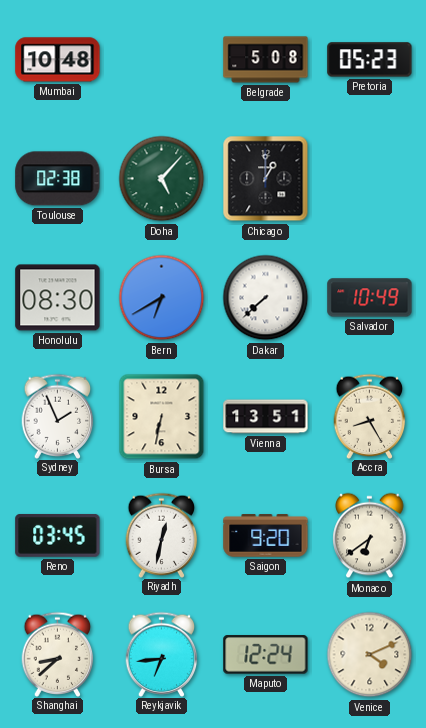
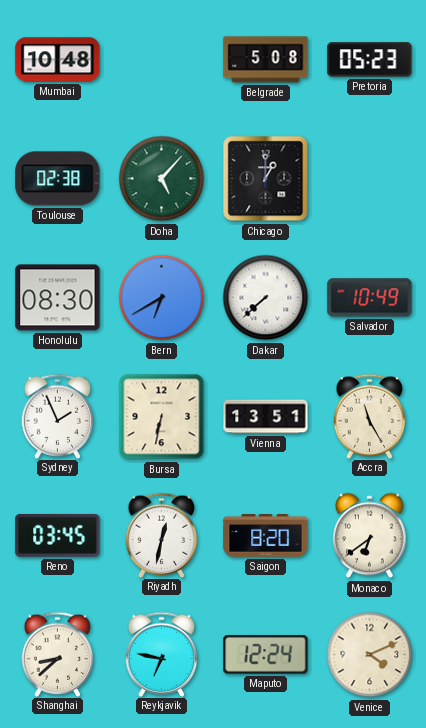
Accra: 8:25 -> 11:25 (370, 416)
Saigon: 9:20 -> 8:20 (266, 536)
Reykjavik: 6:44 -> 6:47 (162, 654)
